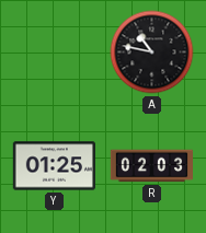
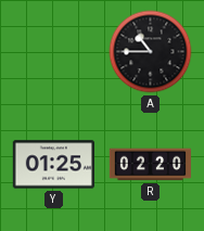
A: 10:47 -> 10:45 (151, 52)
R: 02:03 -> 02:20 (151, 165)
